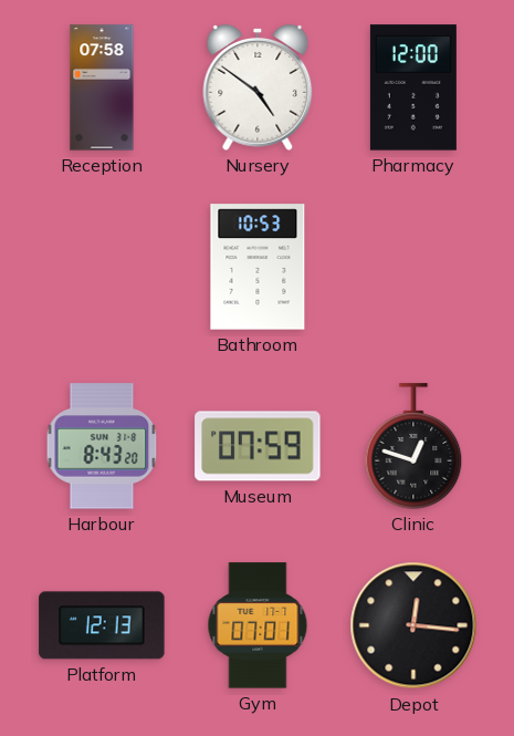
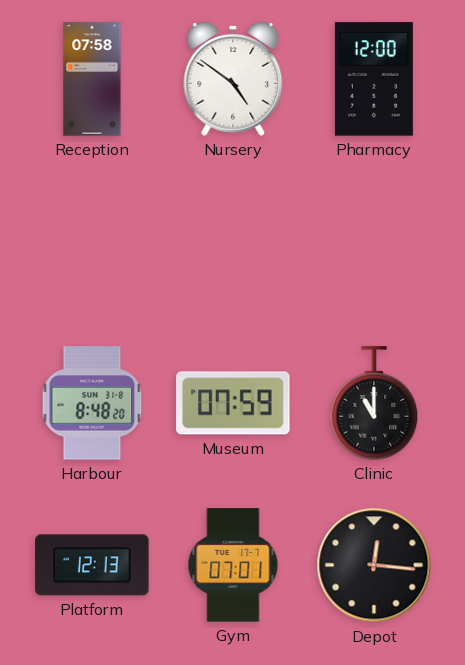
Bathroom: 10:53 -> none (258, 267)
Harbour: 8:43 -> 8:48 (92, 403)
Clinic: 12:48 -> 11:00 (374, 403)
